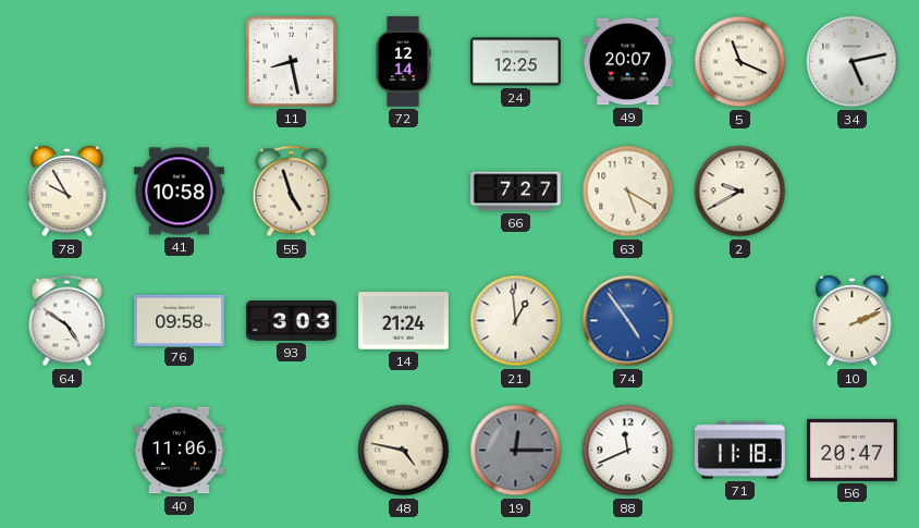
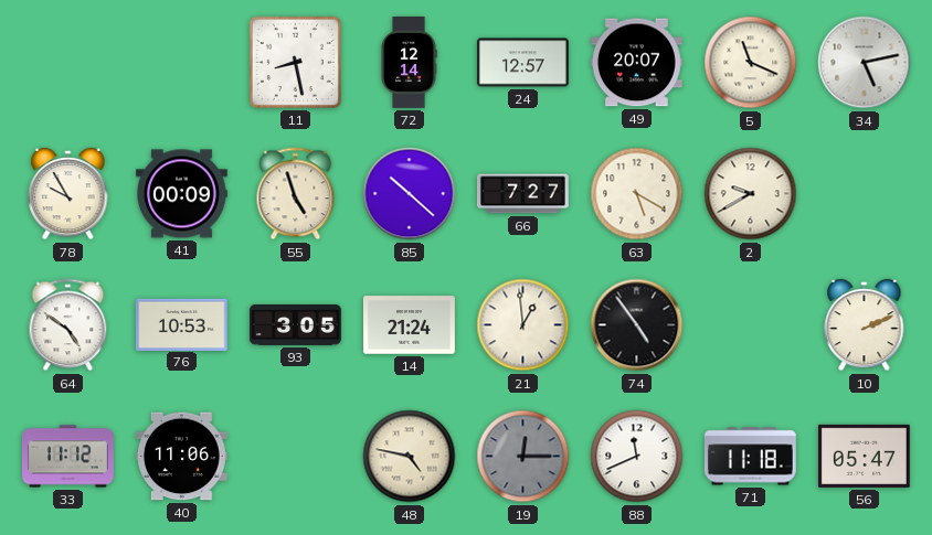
24: 12:25 -> 12:57 (523, 63)
41: 10:58 -> 00:09 (182, 194)
85: none -> 10:22 (410, 194)
76: 09:58 -> 10:53 (181, 324)
93: 3:03 -> 3:05 (296, 325)
74 dial: blue -> black (637, 325)
33: none -> 11:12 (67, 457)
56: 20:47 -> 05:47 (864, 456)
